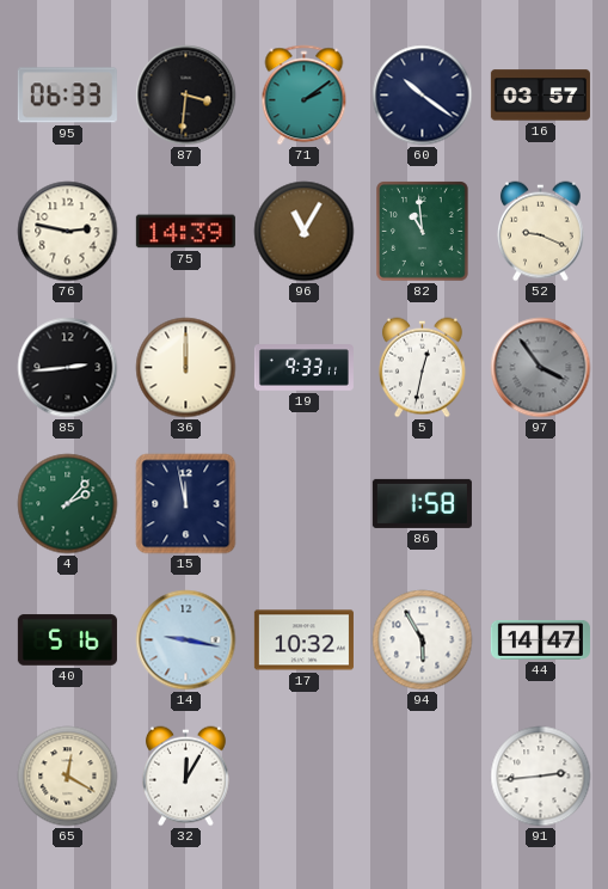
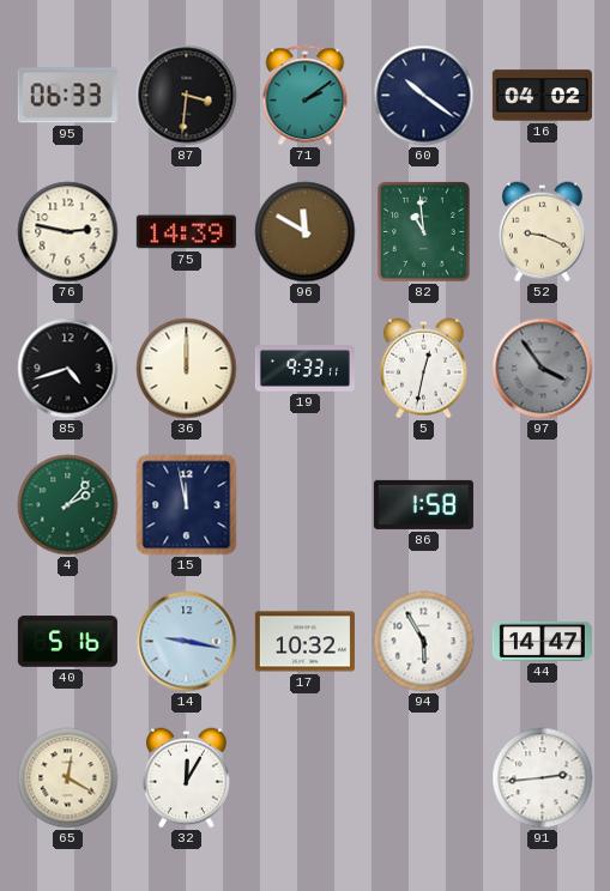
16: 03:57 -> 04:02 (542, 96)
96: 11:05 -> 11:50 (306, 232)
85: 2:44 -> 4:42 (68, 369)
